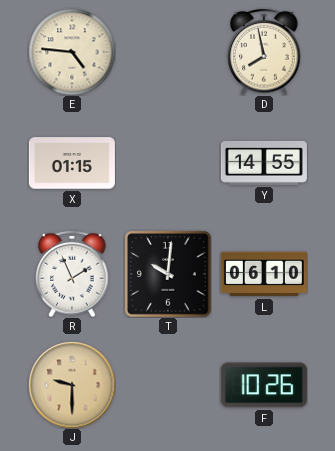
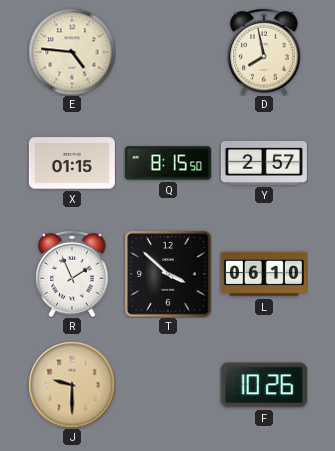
Q: none -> 8:15 (168, 163)
Y: 14:55 -> 2:57 (264, 163)
T: 10:01 -> 3:52 (168, 274)
